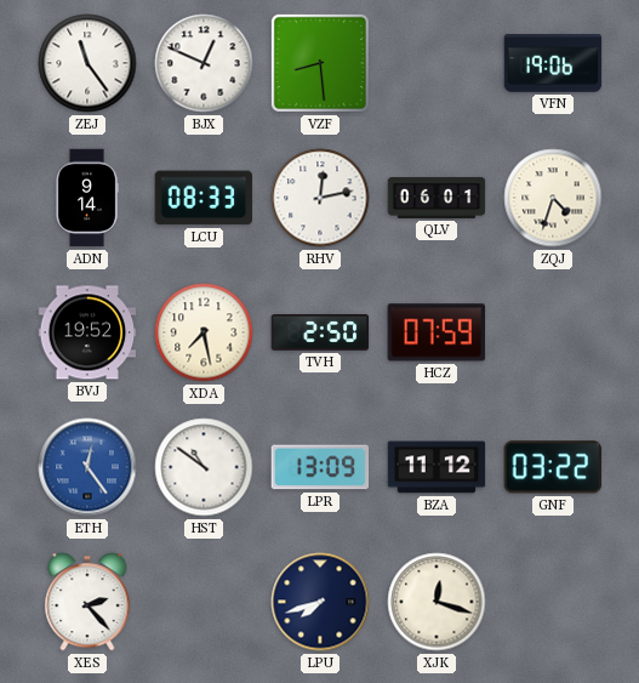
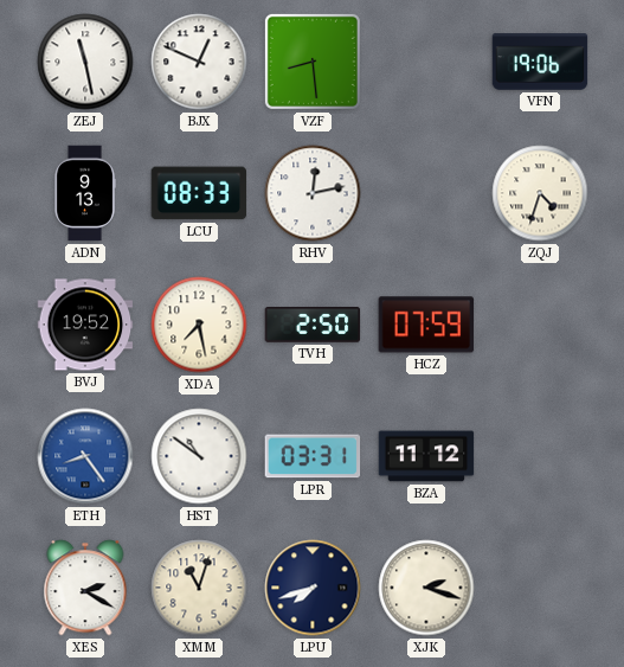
ZEJ: 11:24 -> 11:28 (85, 62)
ADN: 9:14 -> 9:13 (85, 193)
QLV: 06:01 -> none (437, 198)
ETH: 12:24 -> 8:24 (85, 456)
LPR: 13:09 -> 03:31 (313, 456)
GNF: 03:22 -> none (553, 467)
XES: 2:23 -> 2:20 (85, 588)
XMM: none -> 11:03 (199, 588)
XJK: 12:18 -> 2:18 (426, 588)
